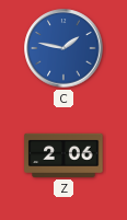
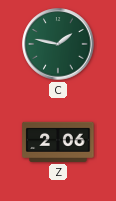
C dial: blue -> green (58, 44)
